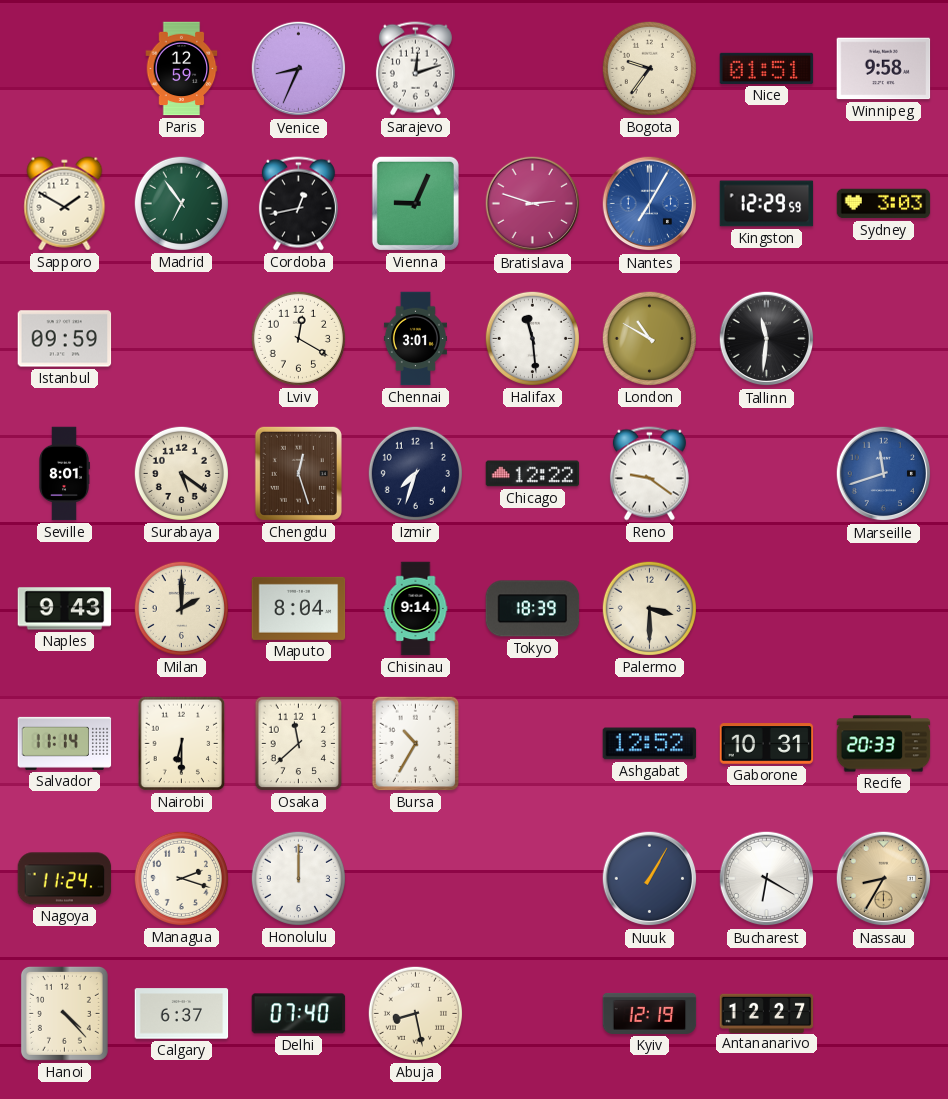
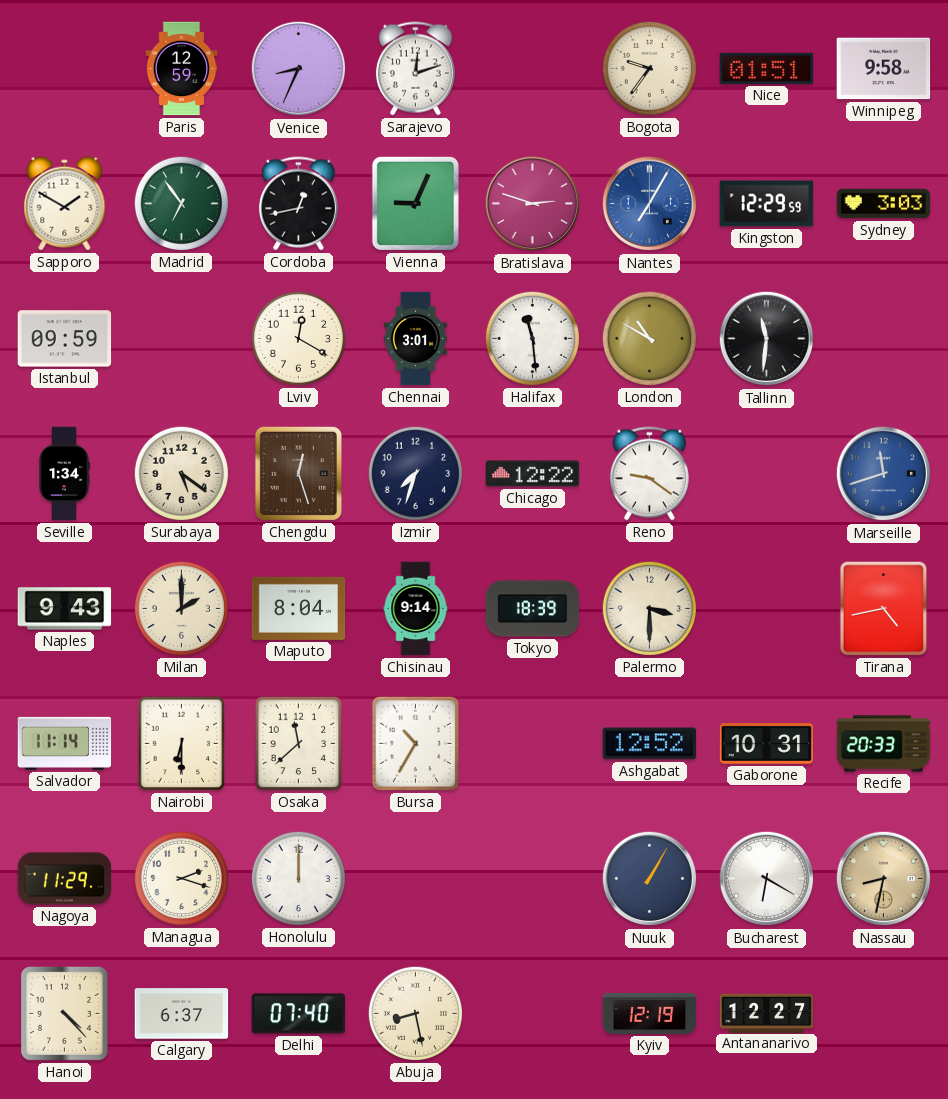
Seville: 8:01 -> 1:34 (64, 474)
Tirana: none -> 4:43 (884, 609)
Nagoya: 11:24 -> 11:29 (65, 879)
Nassau: 8:35 -> 8:32 (884, 879)
